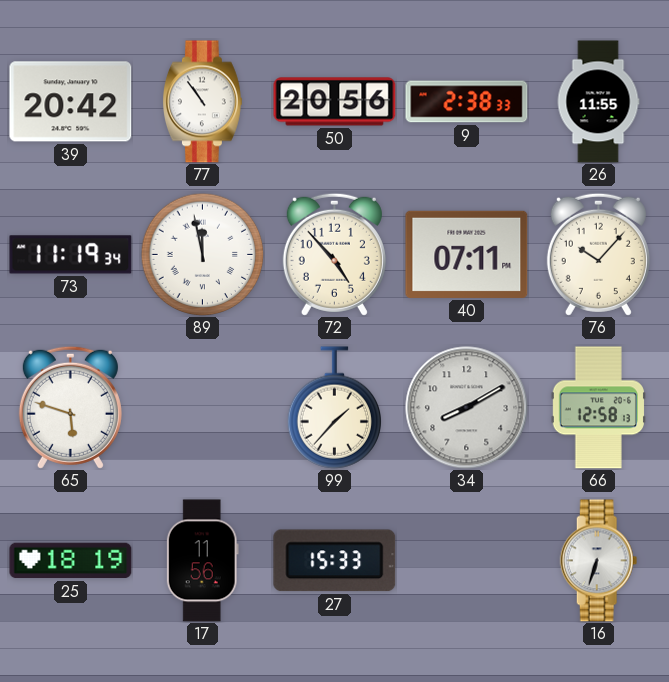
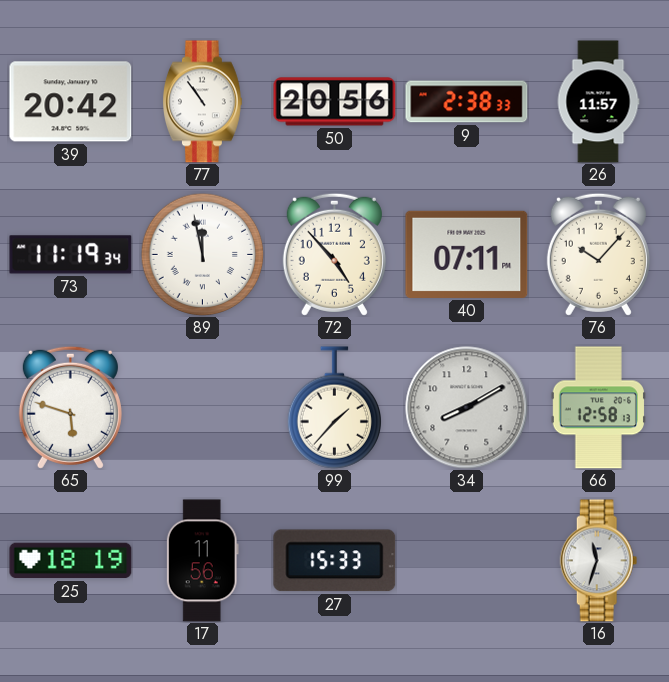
26: 11:55 -> 11:57 (598, 102)
16: 6:33 -> 11:33 (599, 561)
